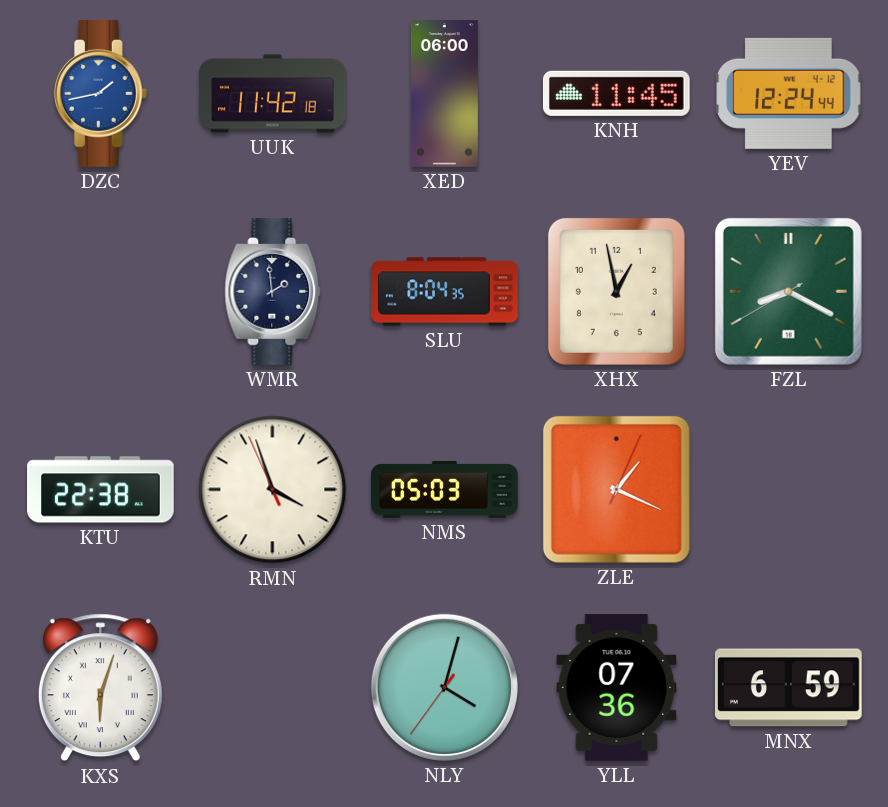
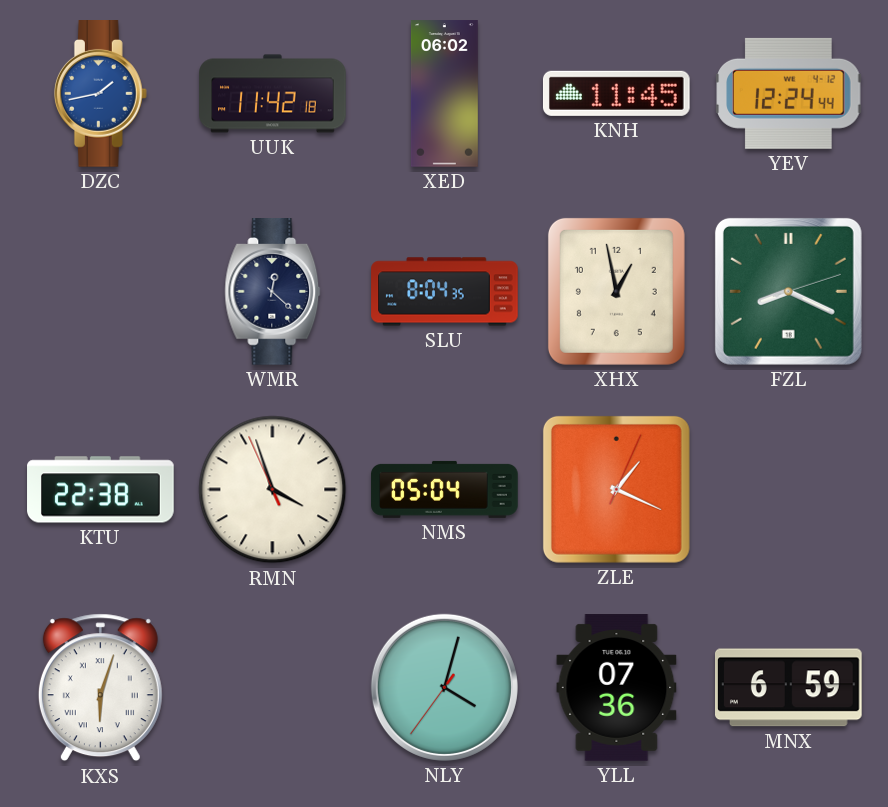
XED: 06:00 -> 06:02 (444, 94)
WMR: 1:59 -> 12:22 (273, 292)
FZL: 8:19:40 -> 8:19:12 (788, 291)
NMS: 05:03 -> 05:04 (445, 489)
